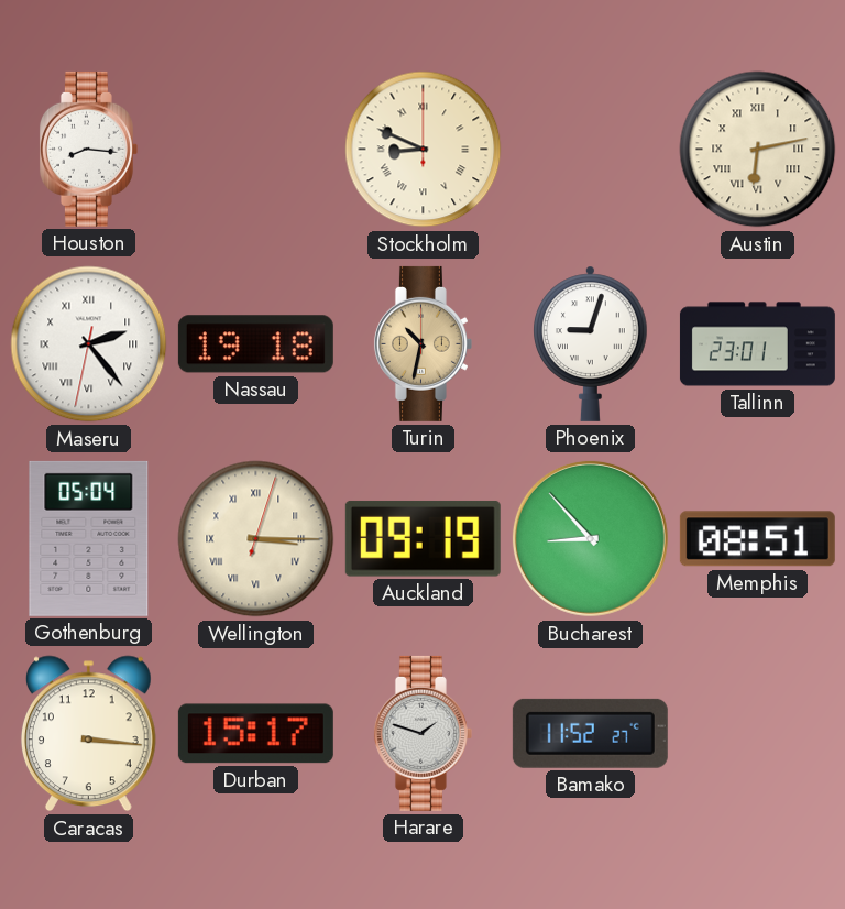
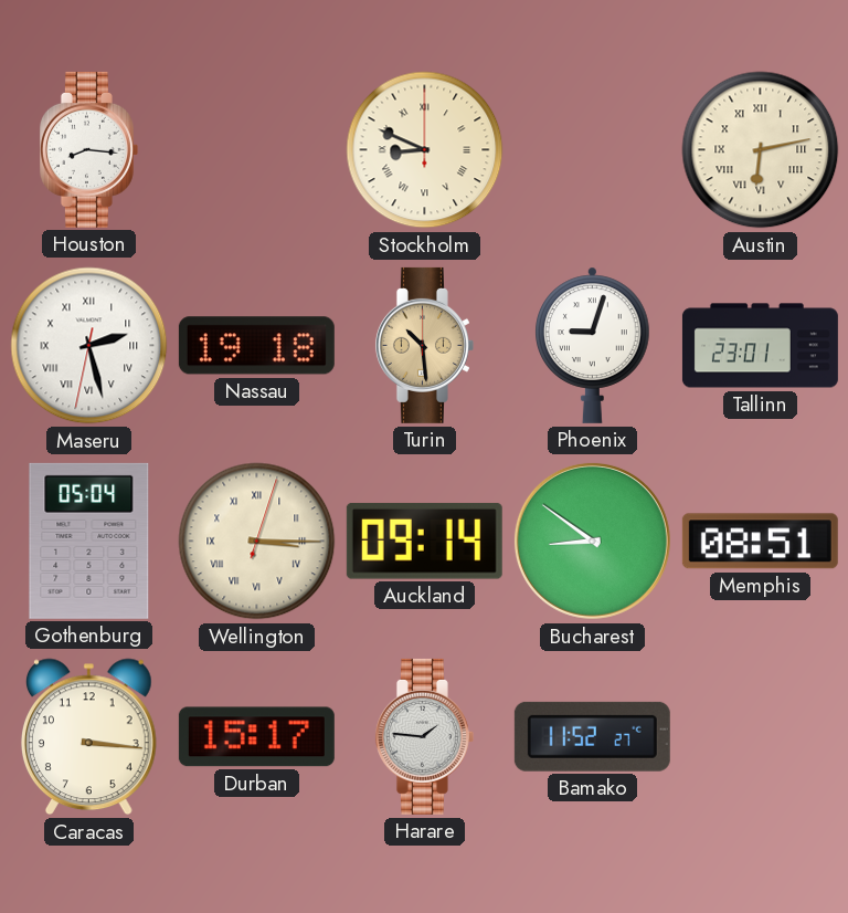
Maseru: 2:23 -> 2:27 (89, 346)
Turin: 10:32 -> 10:29 (424, 345)
Auckland: 09:19 -> 09:14 (424, 542)
Bucharest: 8:53 -> 8:51 (592, 541)
Harare: 1:48 -> 1:46 (424, 736)
